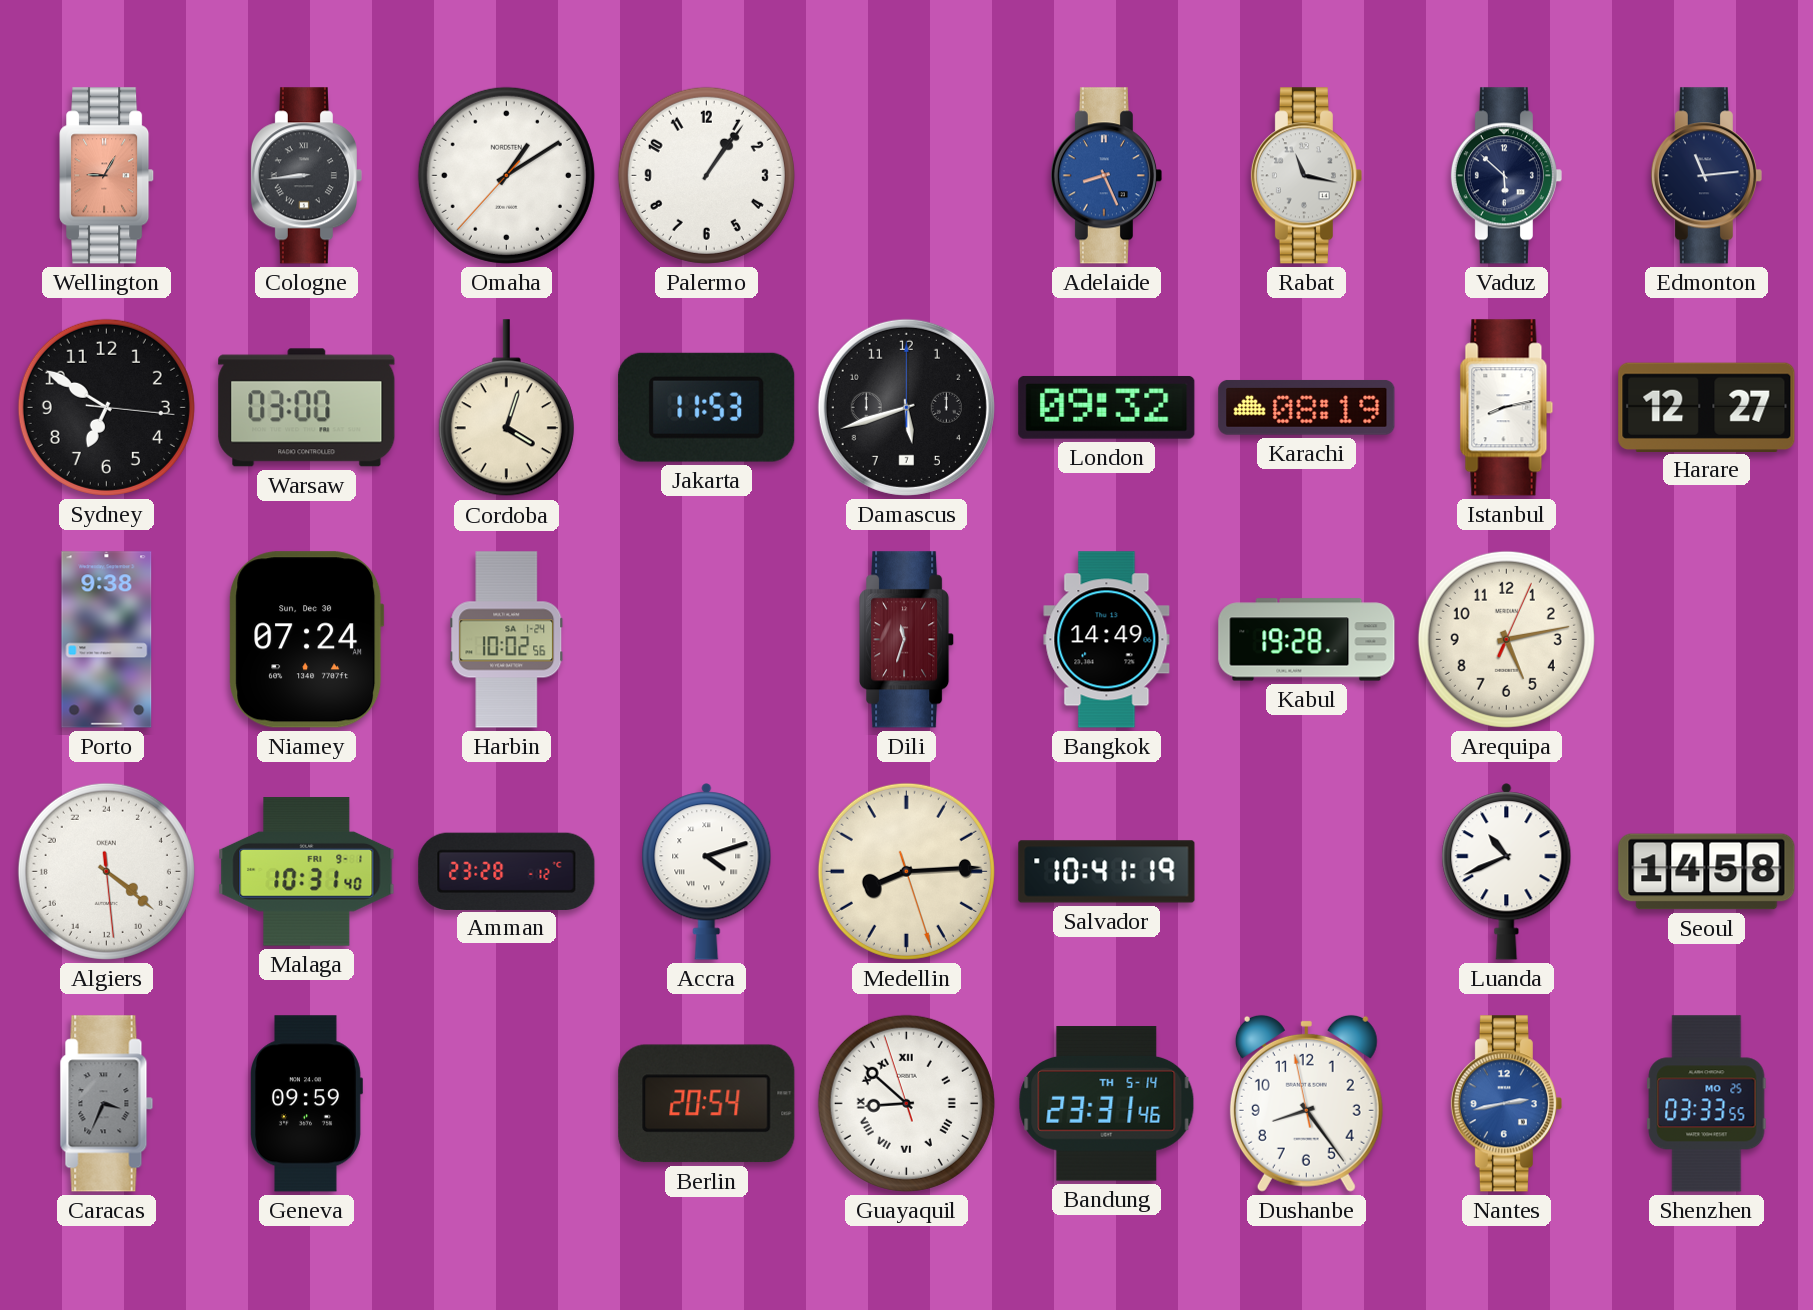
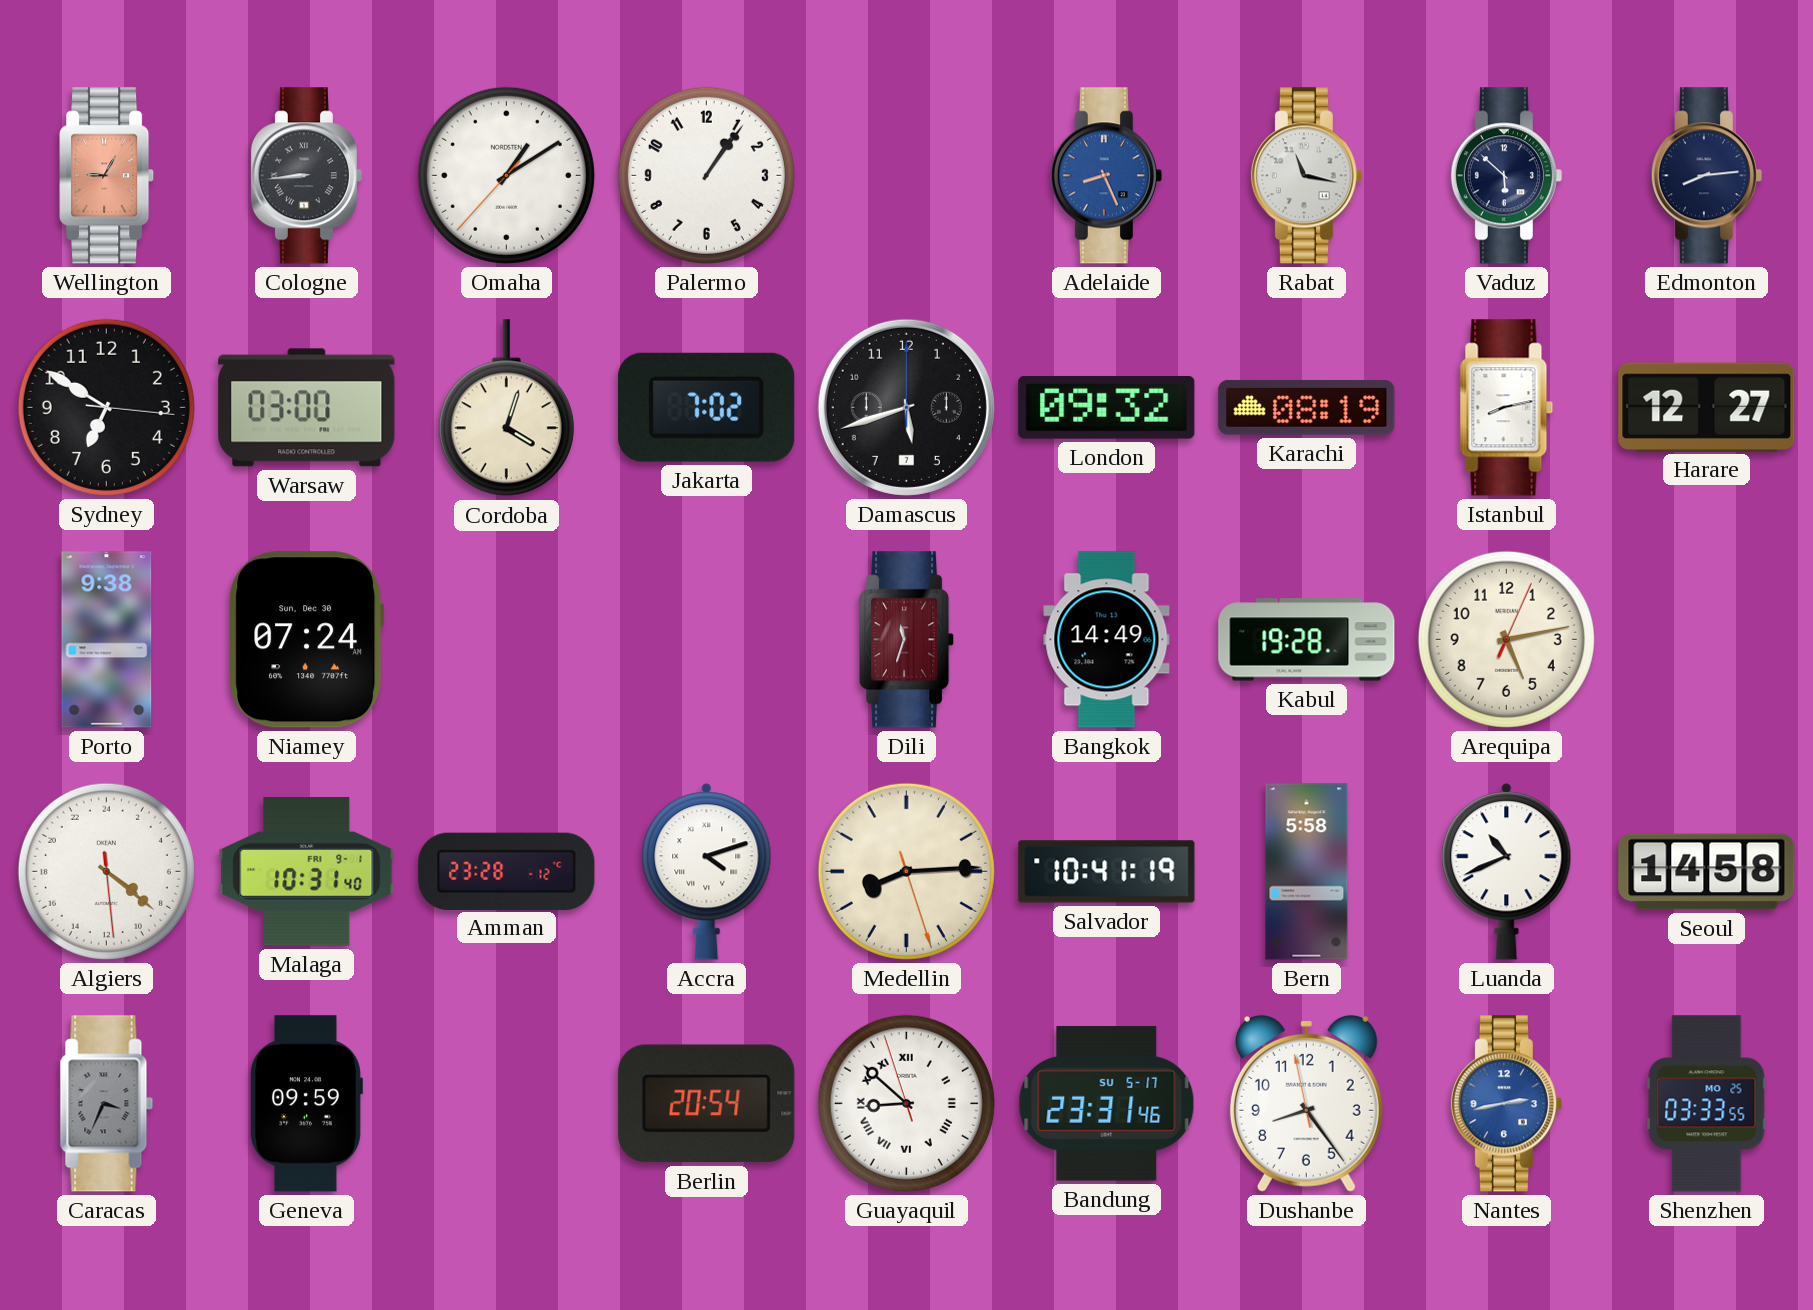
Edmonton: 11:14 -> 8:14 (1706, 176)
Jakarta: 11:53 -> 7:02 (707, 407)
Harbin: 10:02 -> none (507, 640)
Bern: none -> 5:58 (1307, 872)
Bandung date: TH 5-14 -> SU 5-17 (1107, 1104)
